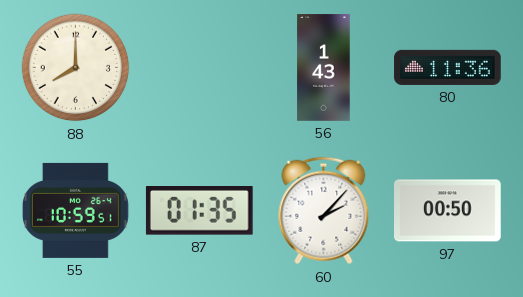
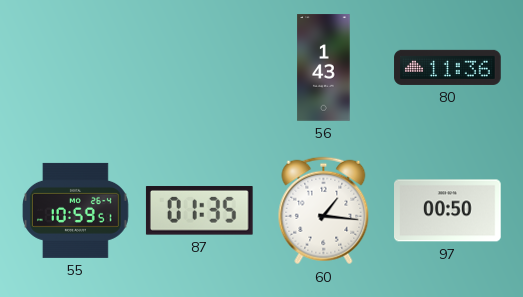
88: 8:00 -> none (76, 68)
60: 2:07 -> 1:16 (324, 211)
